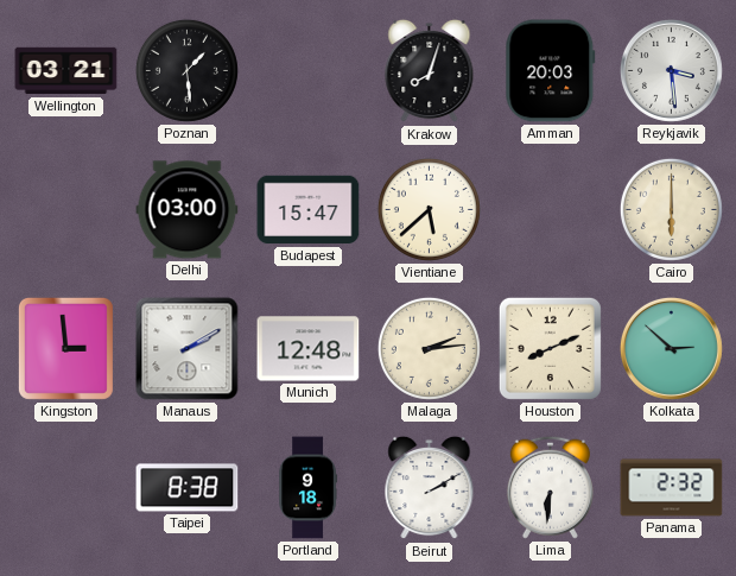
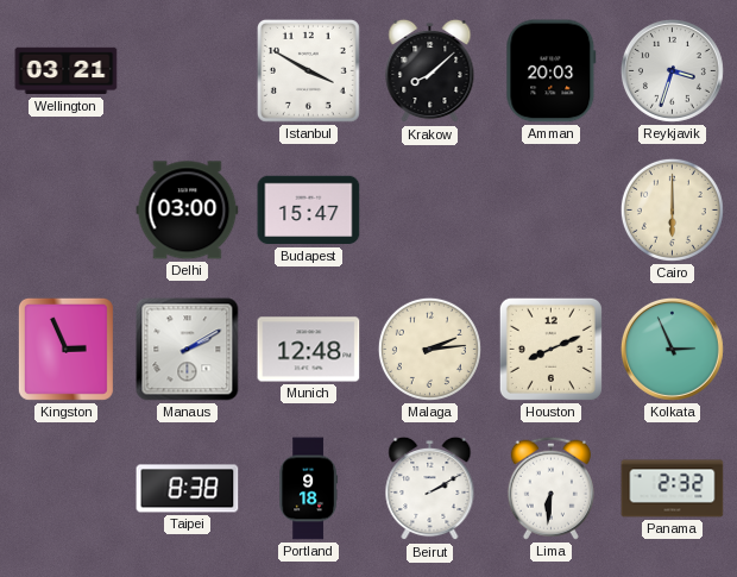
Poznan: 1:29 -> none (186, 70)
Istanbul: none -> 3:50 (308, 70)
Krakow: 8:03 -> 8:08 (430, 71)
Reykjavik: 3:29 -> 3:33 (672, 70)
Vientiane: 5:38 -> none (429, 209)
Kingston: 2:59 -> 2:56 (65, 349)
Kolkata: 2:52 -> 2:56 (672, 349)
